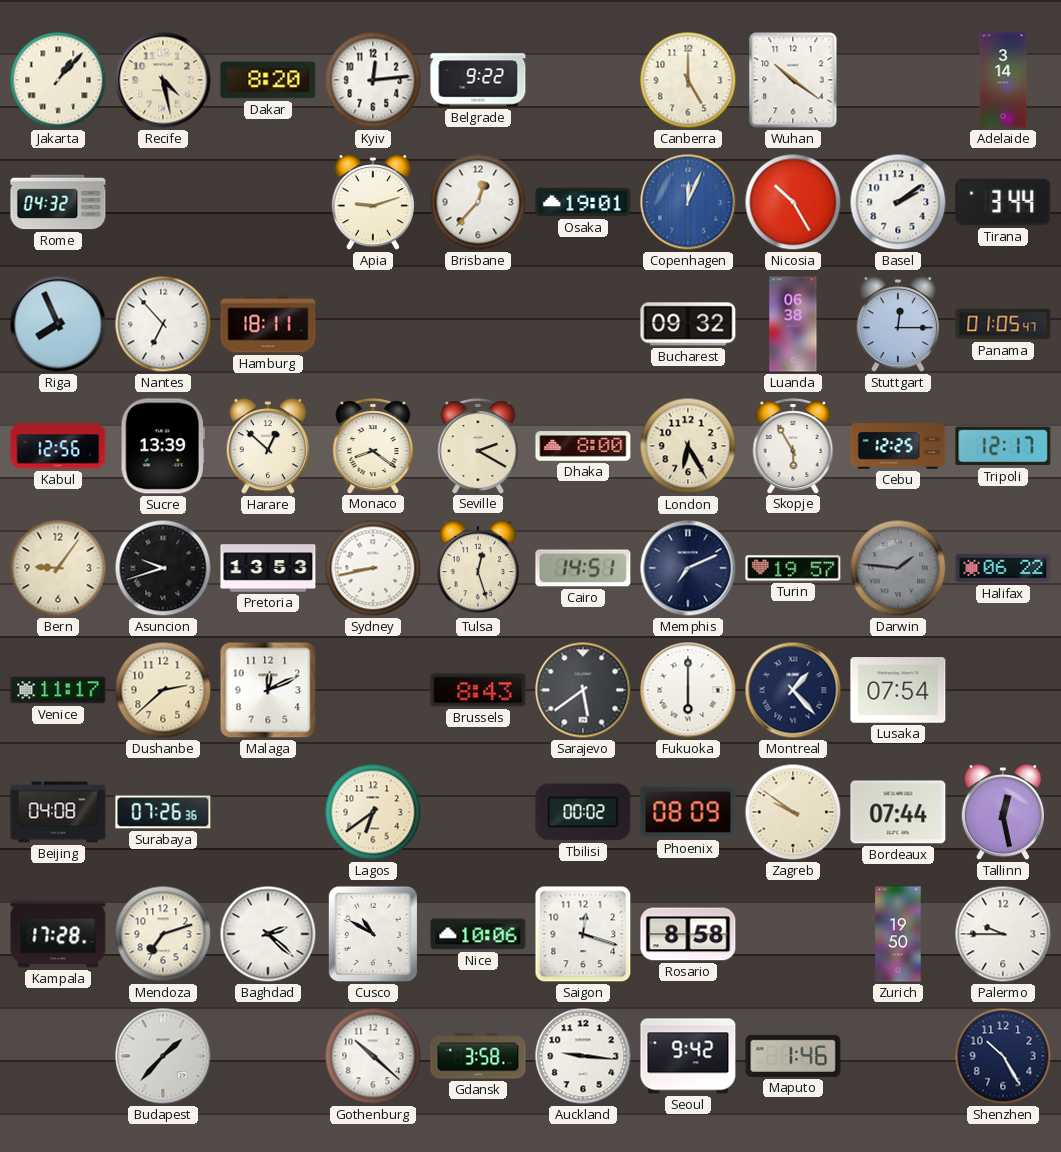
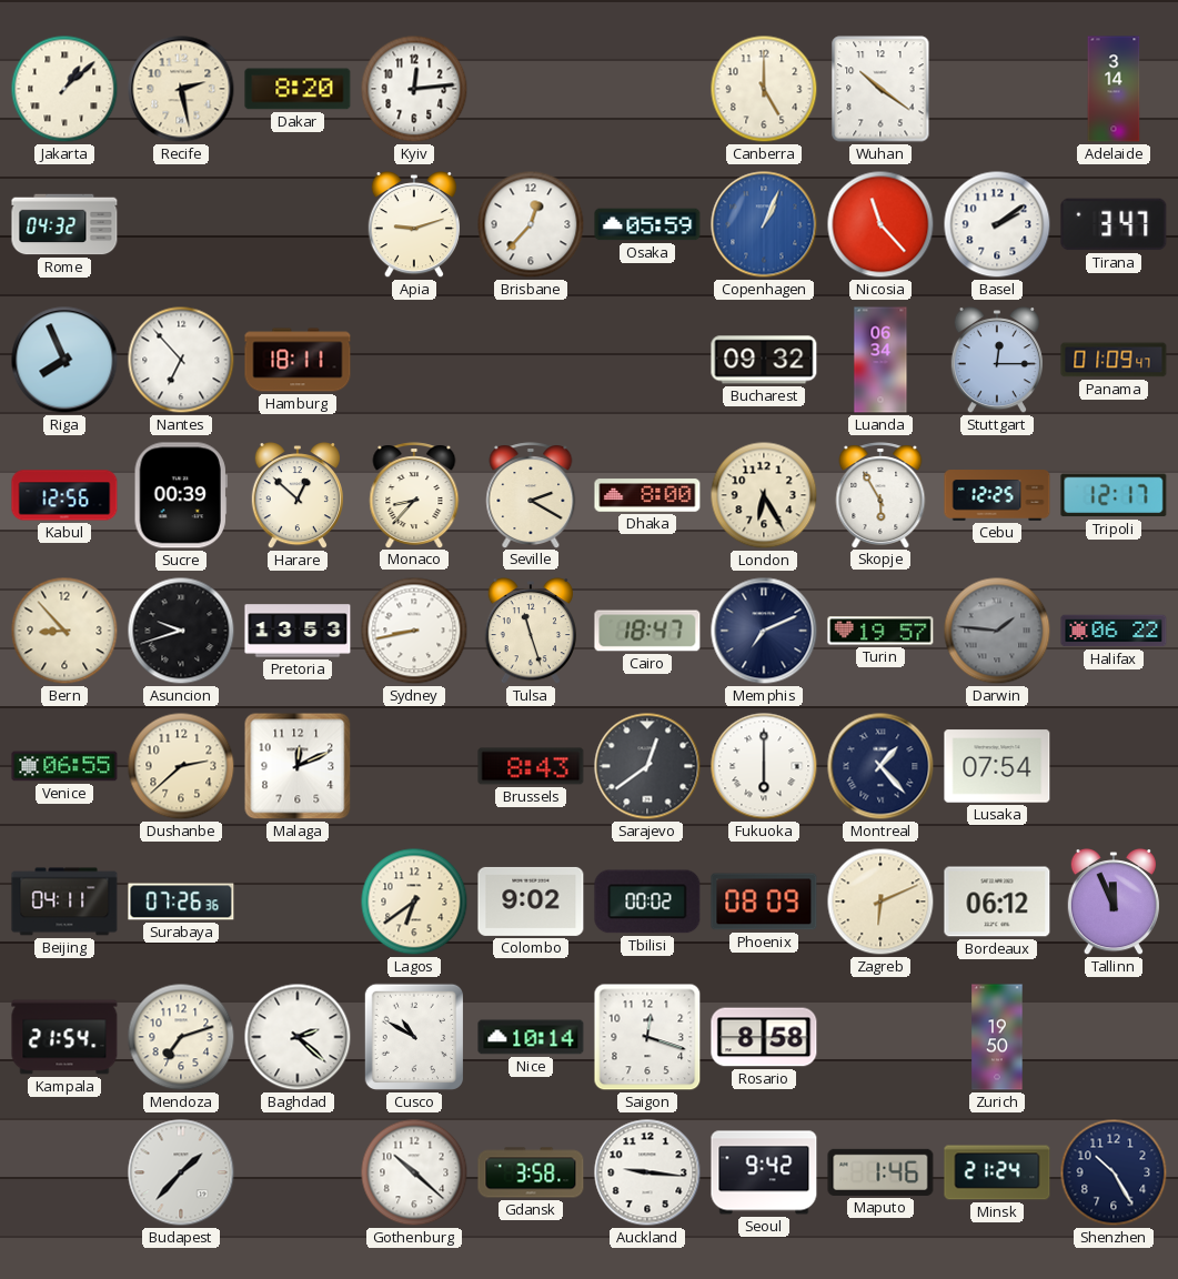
Jakarta: 1:07 -> 1:08 (64, 89)
Recife: 4:28 -> 2:28 (181, 89)
Belgrade: 9:22 -> none (478, 80)
Osaka: 19:01 -> 05:59 (647, 224)
Copenhagen: 12:04 -> 1:04 (764, 224)
Nicosia: 10:25 -> 11:23 (880, 224)
Tirana: 3:44 -> 3:47 (1114, 224)
Luanda: 06:38 -> 06:34 (880, 360)
Panama: 01:05 -> 01:09 (1114, 360)
Sucre: 13:39 -> 00:39 (181, 495)
Monaco: 8:21 -> 8:37 (414, 495)
Bern: 9:06 -> 8:53 (64, 631)
Tulsa: 12:27 -> 11:27 (530, 632)
Cairo: 14:51 -> 18:47 (647, 631)
Venice: 11:17 -> 06:55 (64, 766)
Sarajevo: 5:39 -> 12:39 (647, 766)
Beijing: 04:08 -> 04:11 (64, 902)
Colombo: none -> 9:02 (531, 902)
Zagreb: 9:51 -> 6:11 (880, 902)
Bordeaux: 07:44 -> 06:12 (997, 902)
Tallinn: 12:28 -> 11:56 (1112, 903)
Kampala: 17:28 -> 21:54 (64, 1037)
Nice: 10:06 -> 10:14 (531, 1037)
Palermo: 9:45 -> none (1003, 934)
Minsk: none -> 21:24 (997, 1172)
